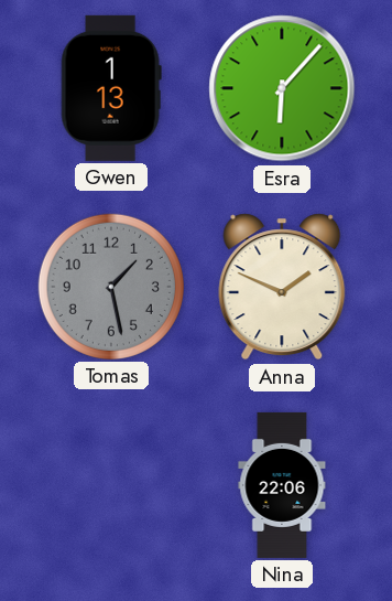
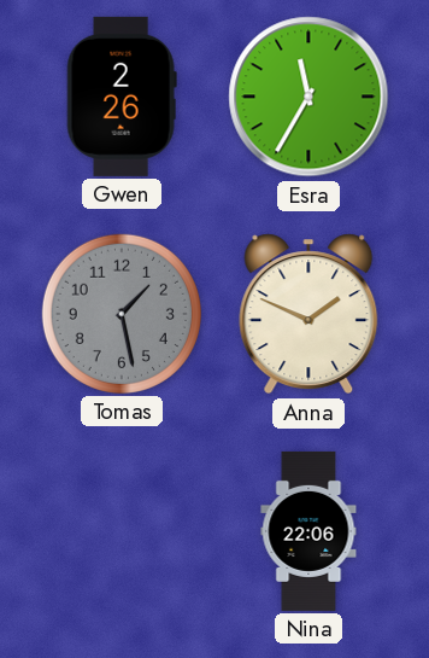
Gwen: 1:13 -> 2:26 (122, 97)
Esra: 6:07 -> 11:35 (308, 97)
